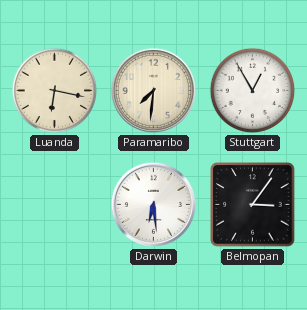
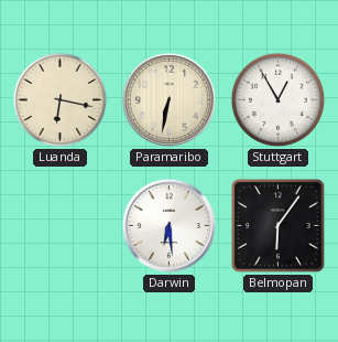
Paramaribo: 7:31 -> 6:32 (168, 99)
Belmopan: 3:06 -> 6:06 (279, 226)
